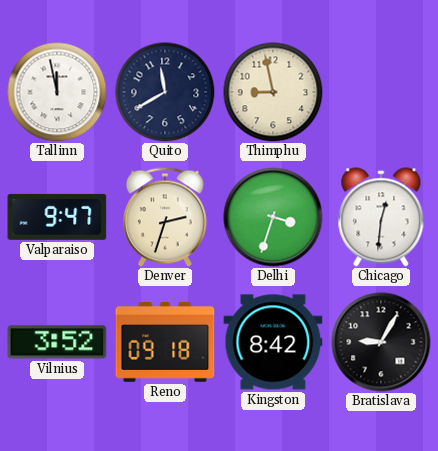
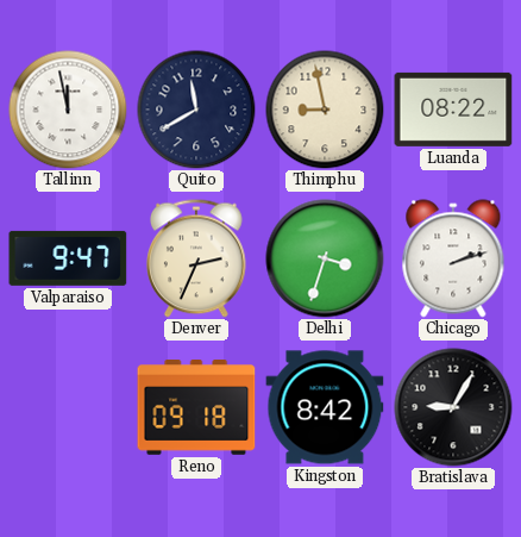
Luanda: none -> 08:22 (453, 110)
Denver: 2:33 -> 2:34 (197, 258)
Chicago: 12:31 -> 2:12 (453, 258)
Vilnius: 3:52 -> none (57, 342)
